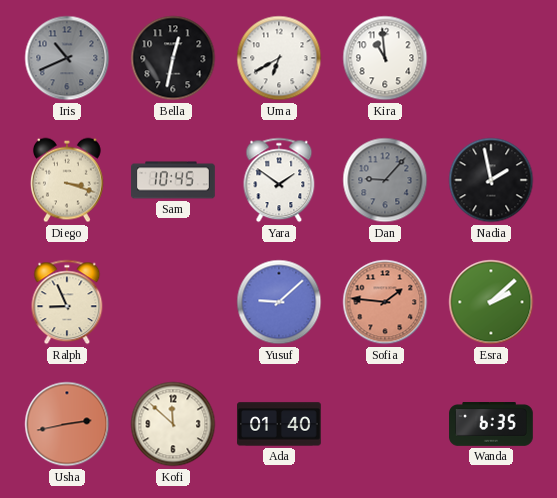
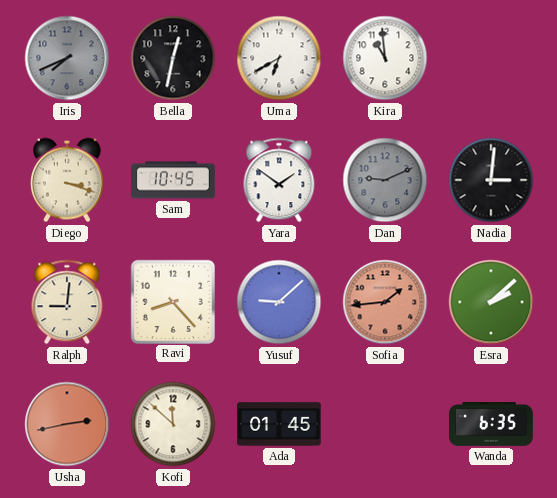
Iris: 10:41 -> 7:41 (67, 58)
Dan: 9:07 -> 9:11 (385, 180)
Nadia: 1:58 -> 3:01 (491, 180)
Ralph: 8:56 -> 9:01 (67, 302)
Ravi: none -> 8:23 (172, 301)
Sofia: 1:46 -> 1:44 (385, 302)
Ada: 01:40 -> 01:45 (279, 424)
